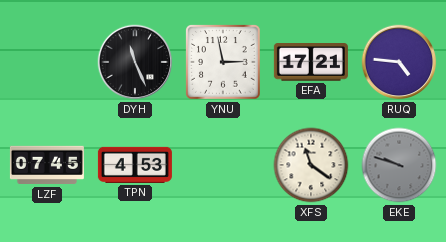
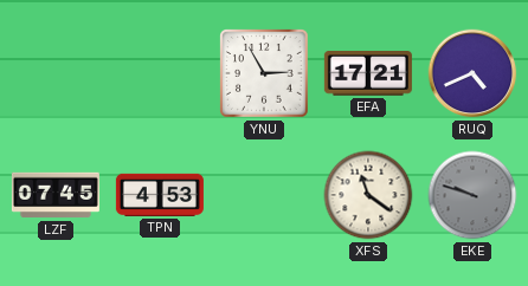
DYH: 11:26 -> none (135, 62)
YNU: 2:58 -> 2:55 (265, 74)
RUQ: 4:46 -> 4:41 (472, 73)
